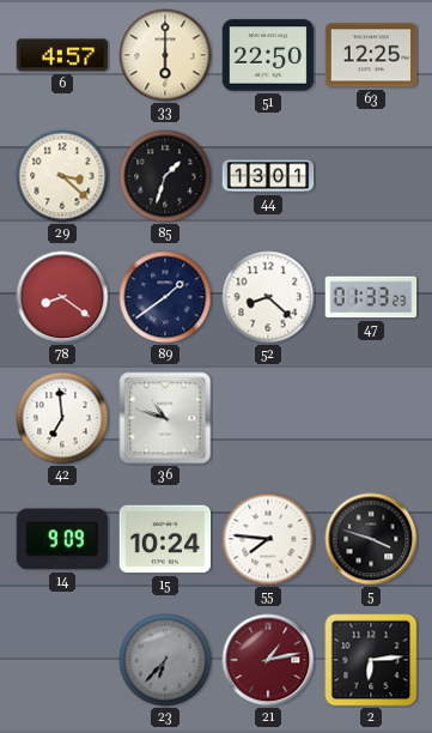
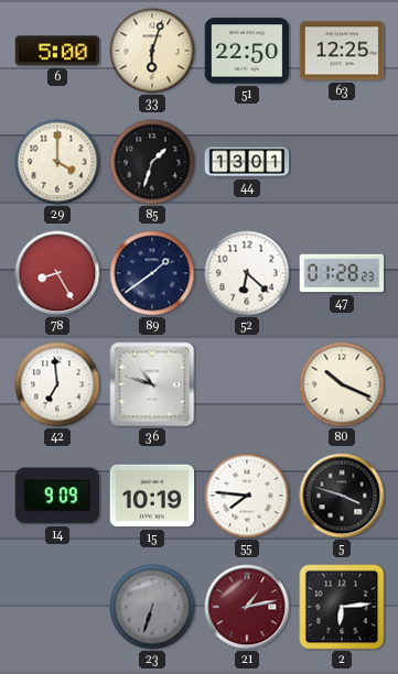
6: 4:57 -> 5:00 (57, 51)
33: 6:00 -> 6:03 (152, 51)
29: 3:22 -> 4:00 (57, 162)
78: 8:21 -> 8:25 (57, 273)
52: 8:22 -> 6:22 (247, 273)
47: 01:33 -> 01:28 (342, 273)
80: none -> 10:19 (342, 384)
15: 10:24 -> 10:19 (152, 496)
23: 6:37 -> 6:33 (152, 607)
